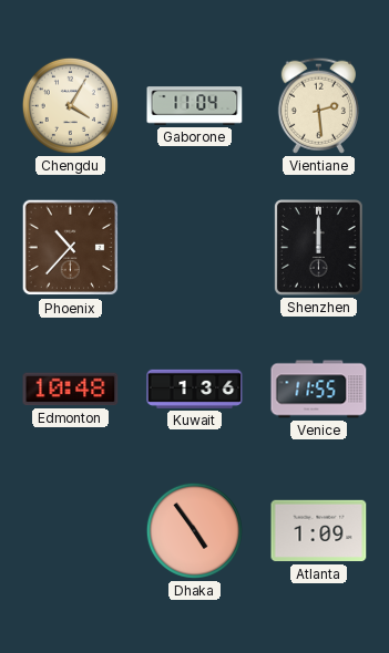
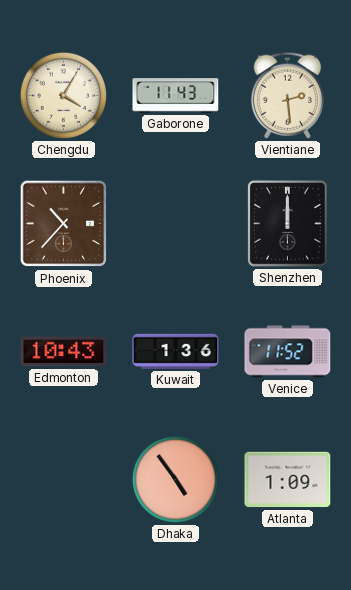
Gaborone: 11:04 -> 11:43 (176, 96)
Edmonton: 10:48 -> 10:43 (64, 352)
Venice: 11:55 -> 11:52 (288, 352)
